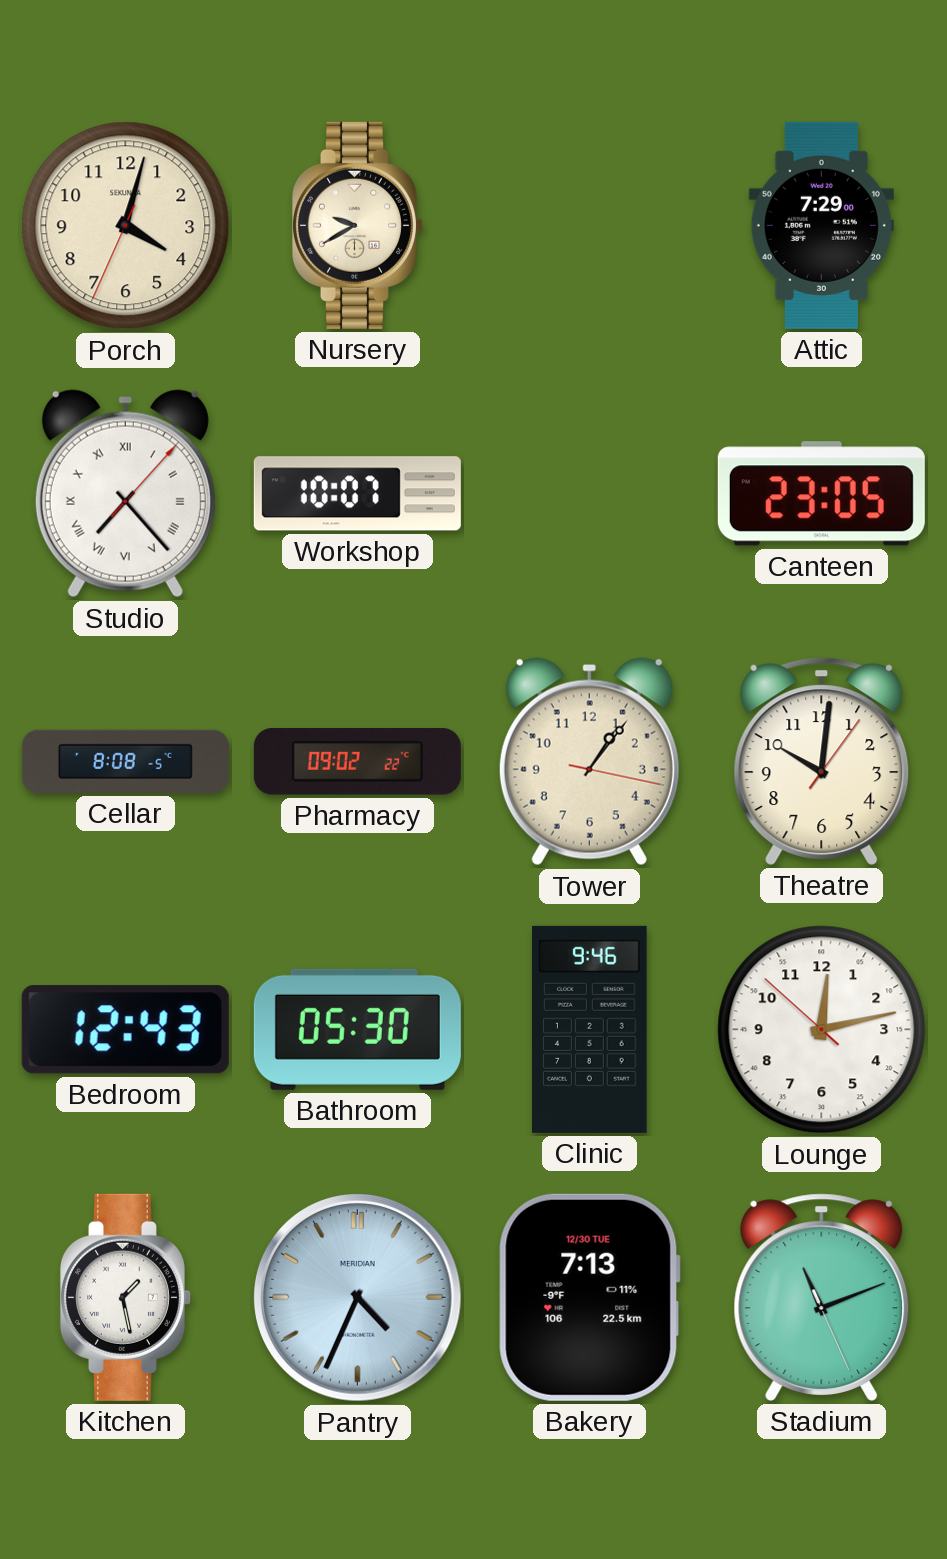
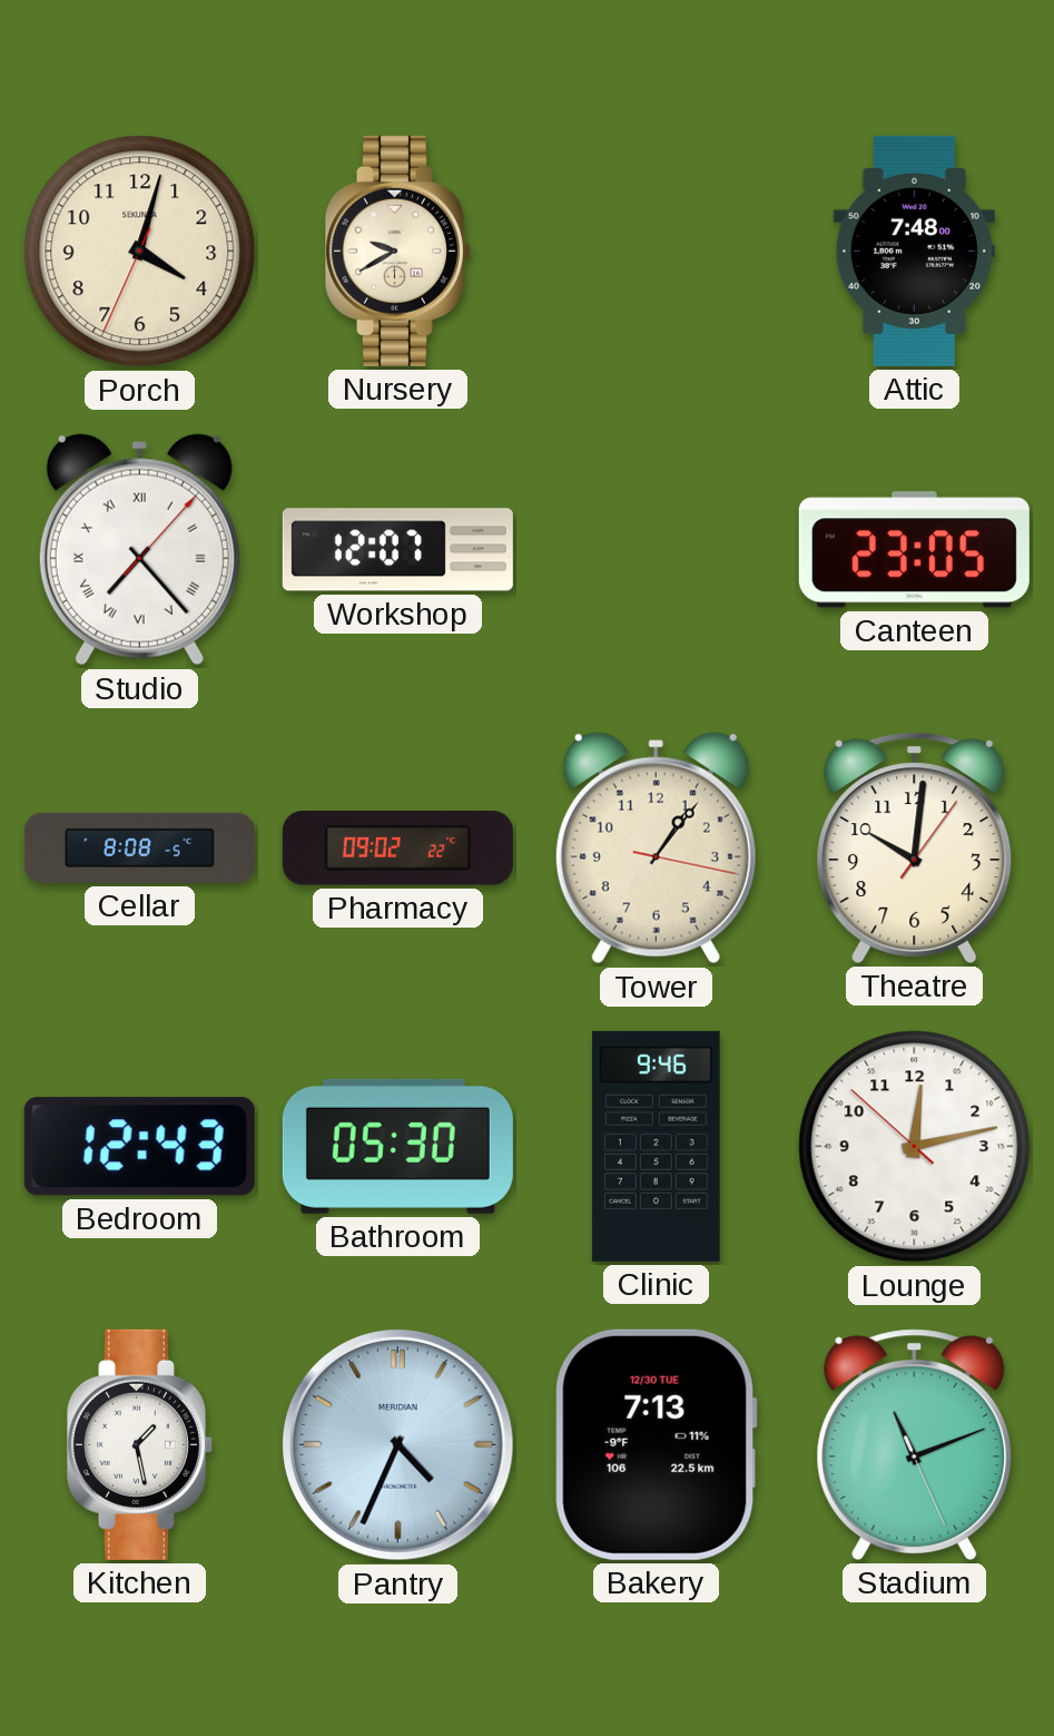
Attic: 7:29 -> 7:48 (914, 251)
Workshop: 10:07 -> 12:07 (397, 550)
